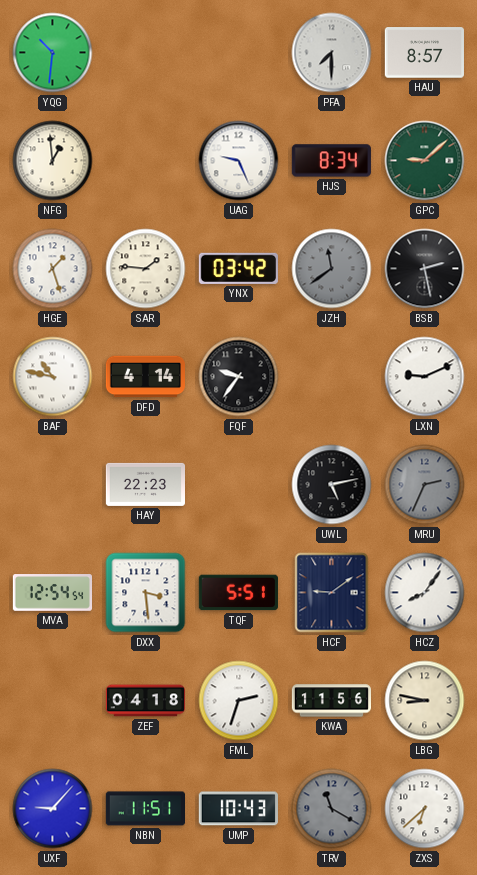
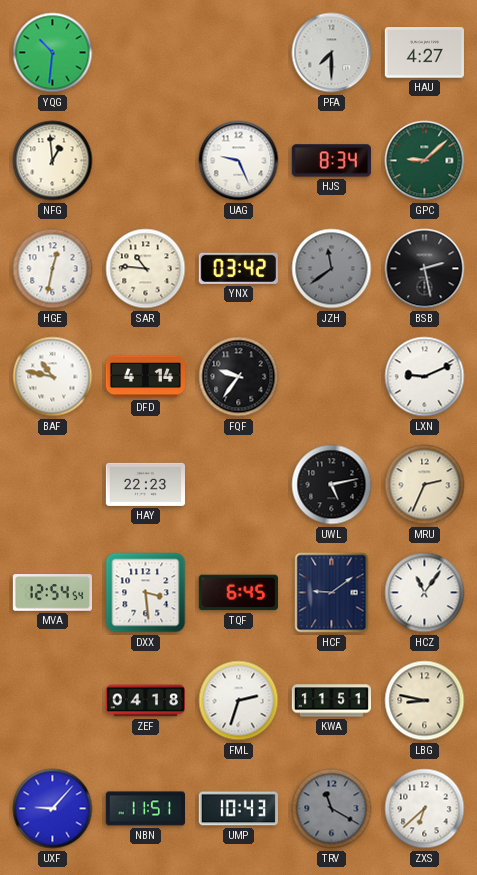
HAU: 8:57 -> 4:27 (424, 53)
HGE: 1:27 -> 12:32 (53, 269)
SAR: 1:46 -> 10:46 (146, 269)
MRU dial: grey -> cream (425, 485)
TQF: 5:51 -> 6:45 (238, 593)
HCZ: 8:06 -> 11:06 (425, 593)
KWA: 11:56 -> 11:51 (331, 701)
